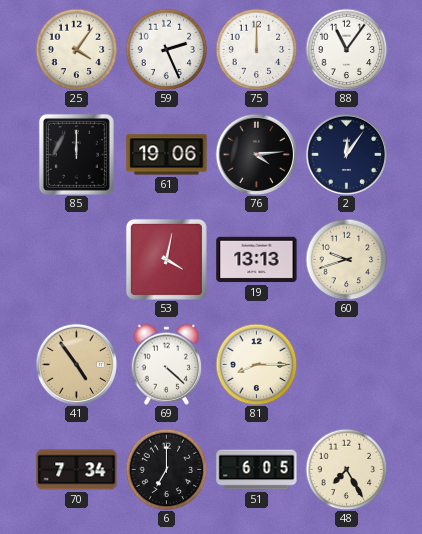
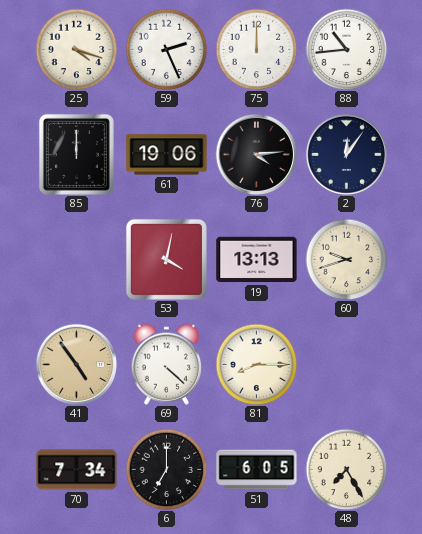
25: 4:06 -> 4:18 (76, 49)
88: 11:06 -> 10:44 (346, 49)
